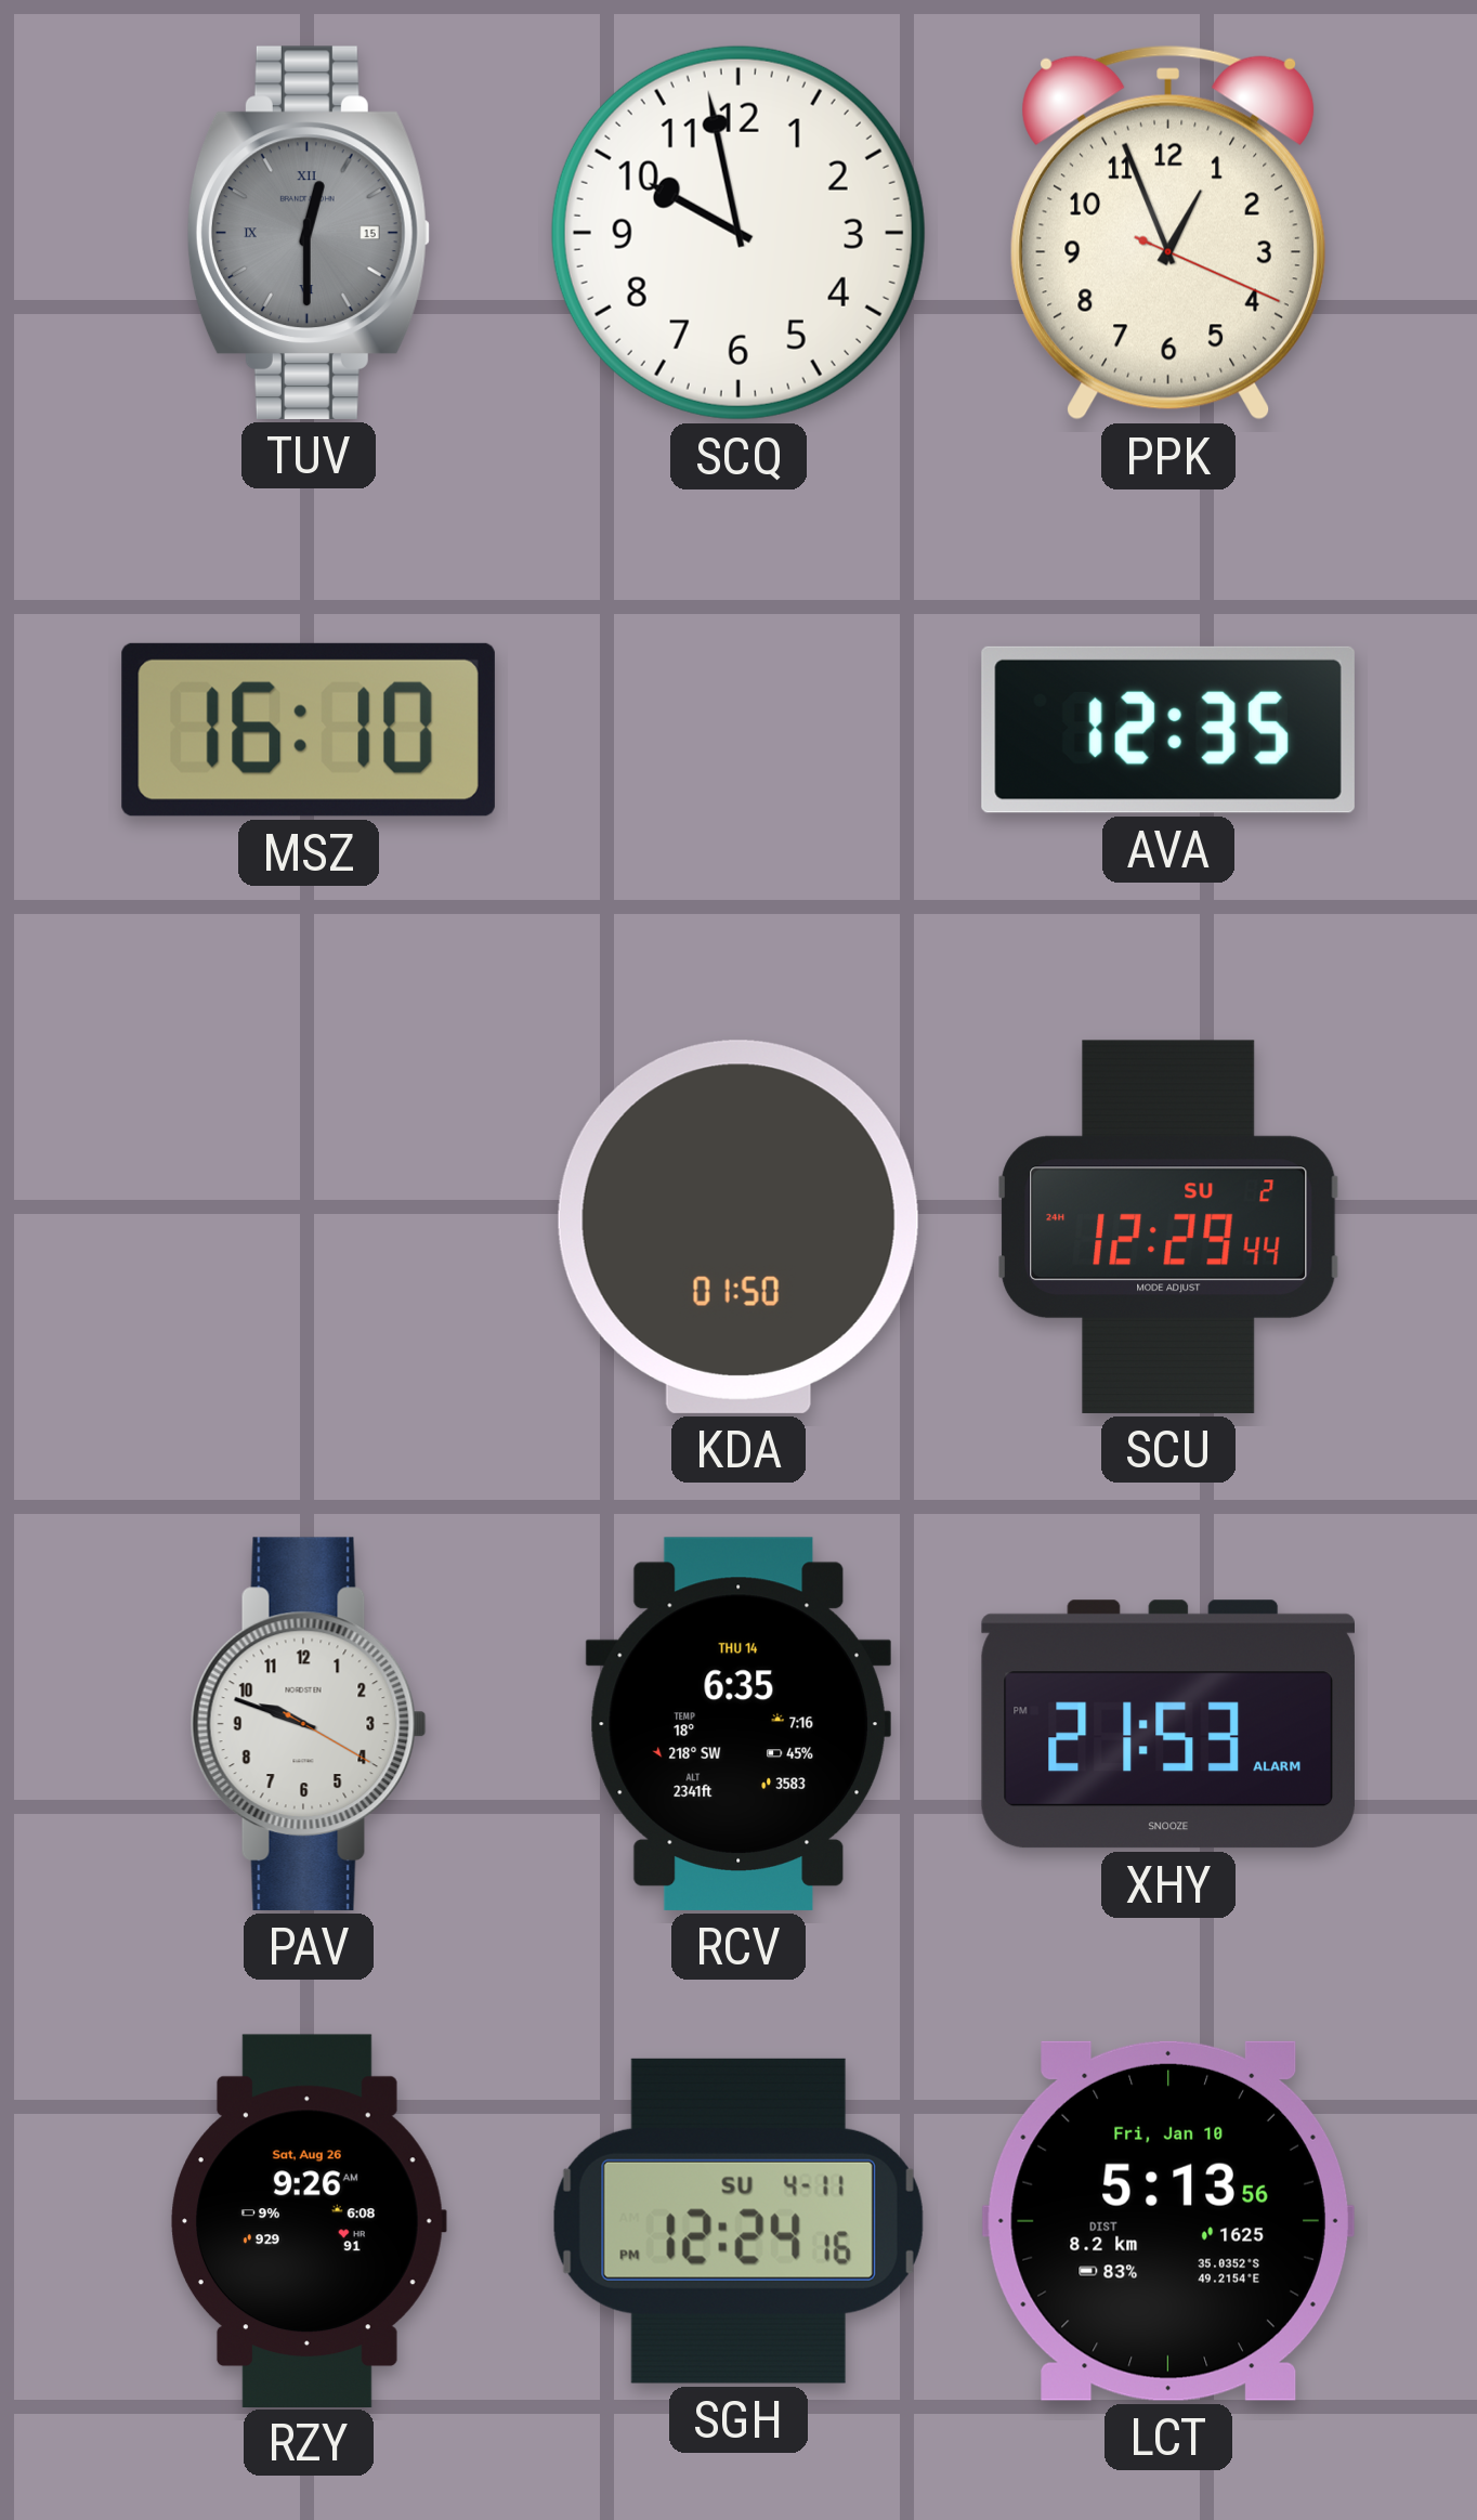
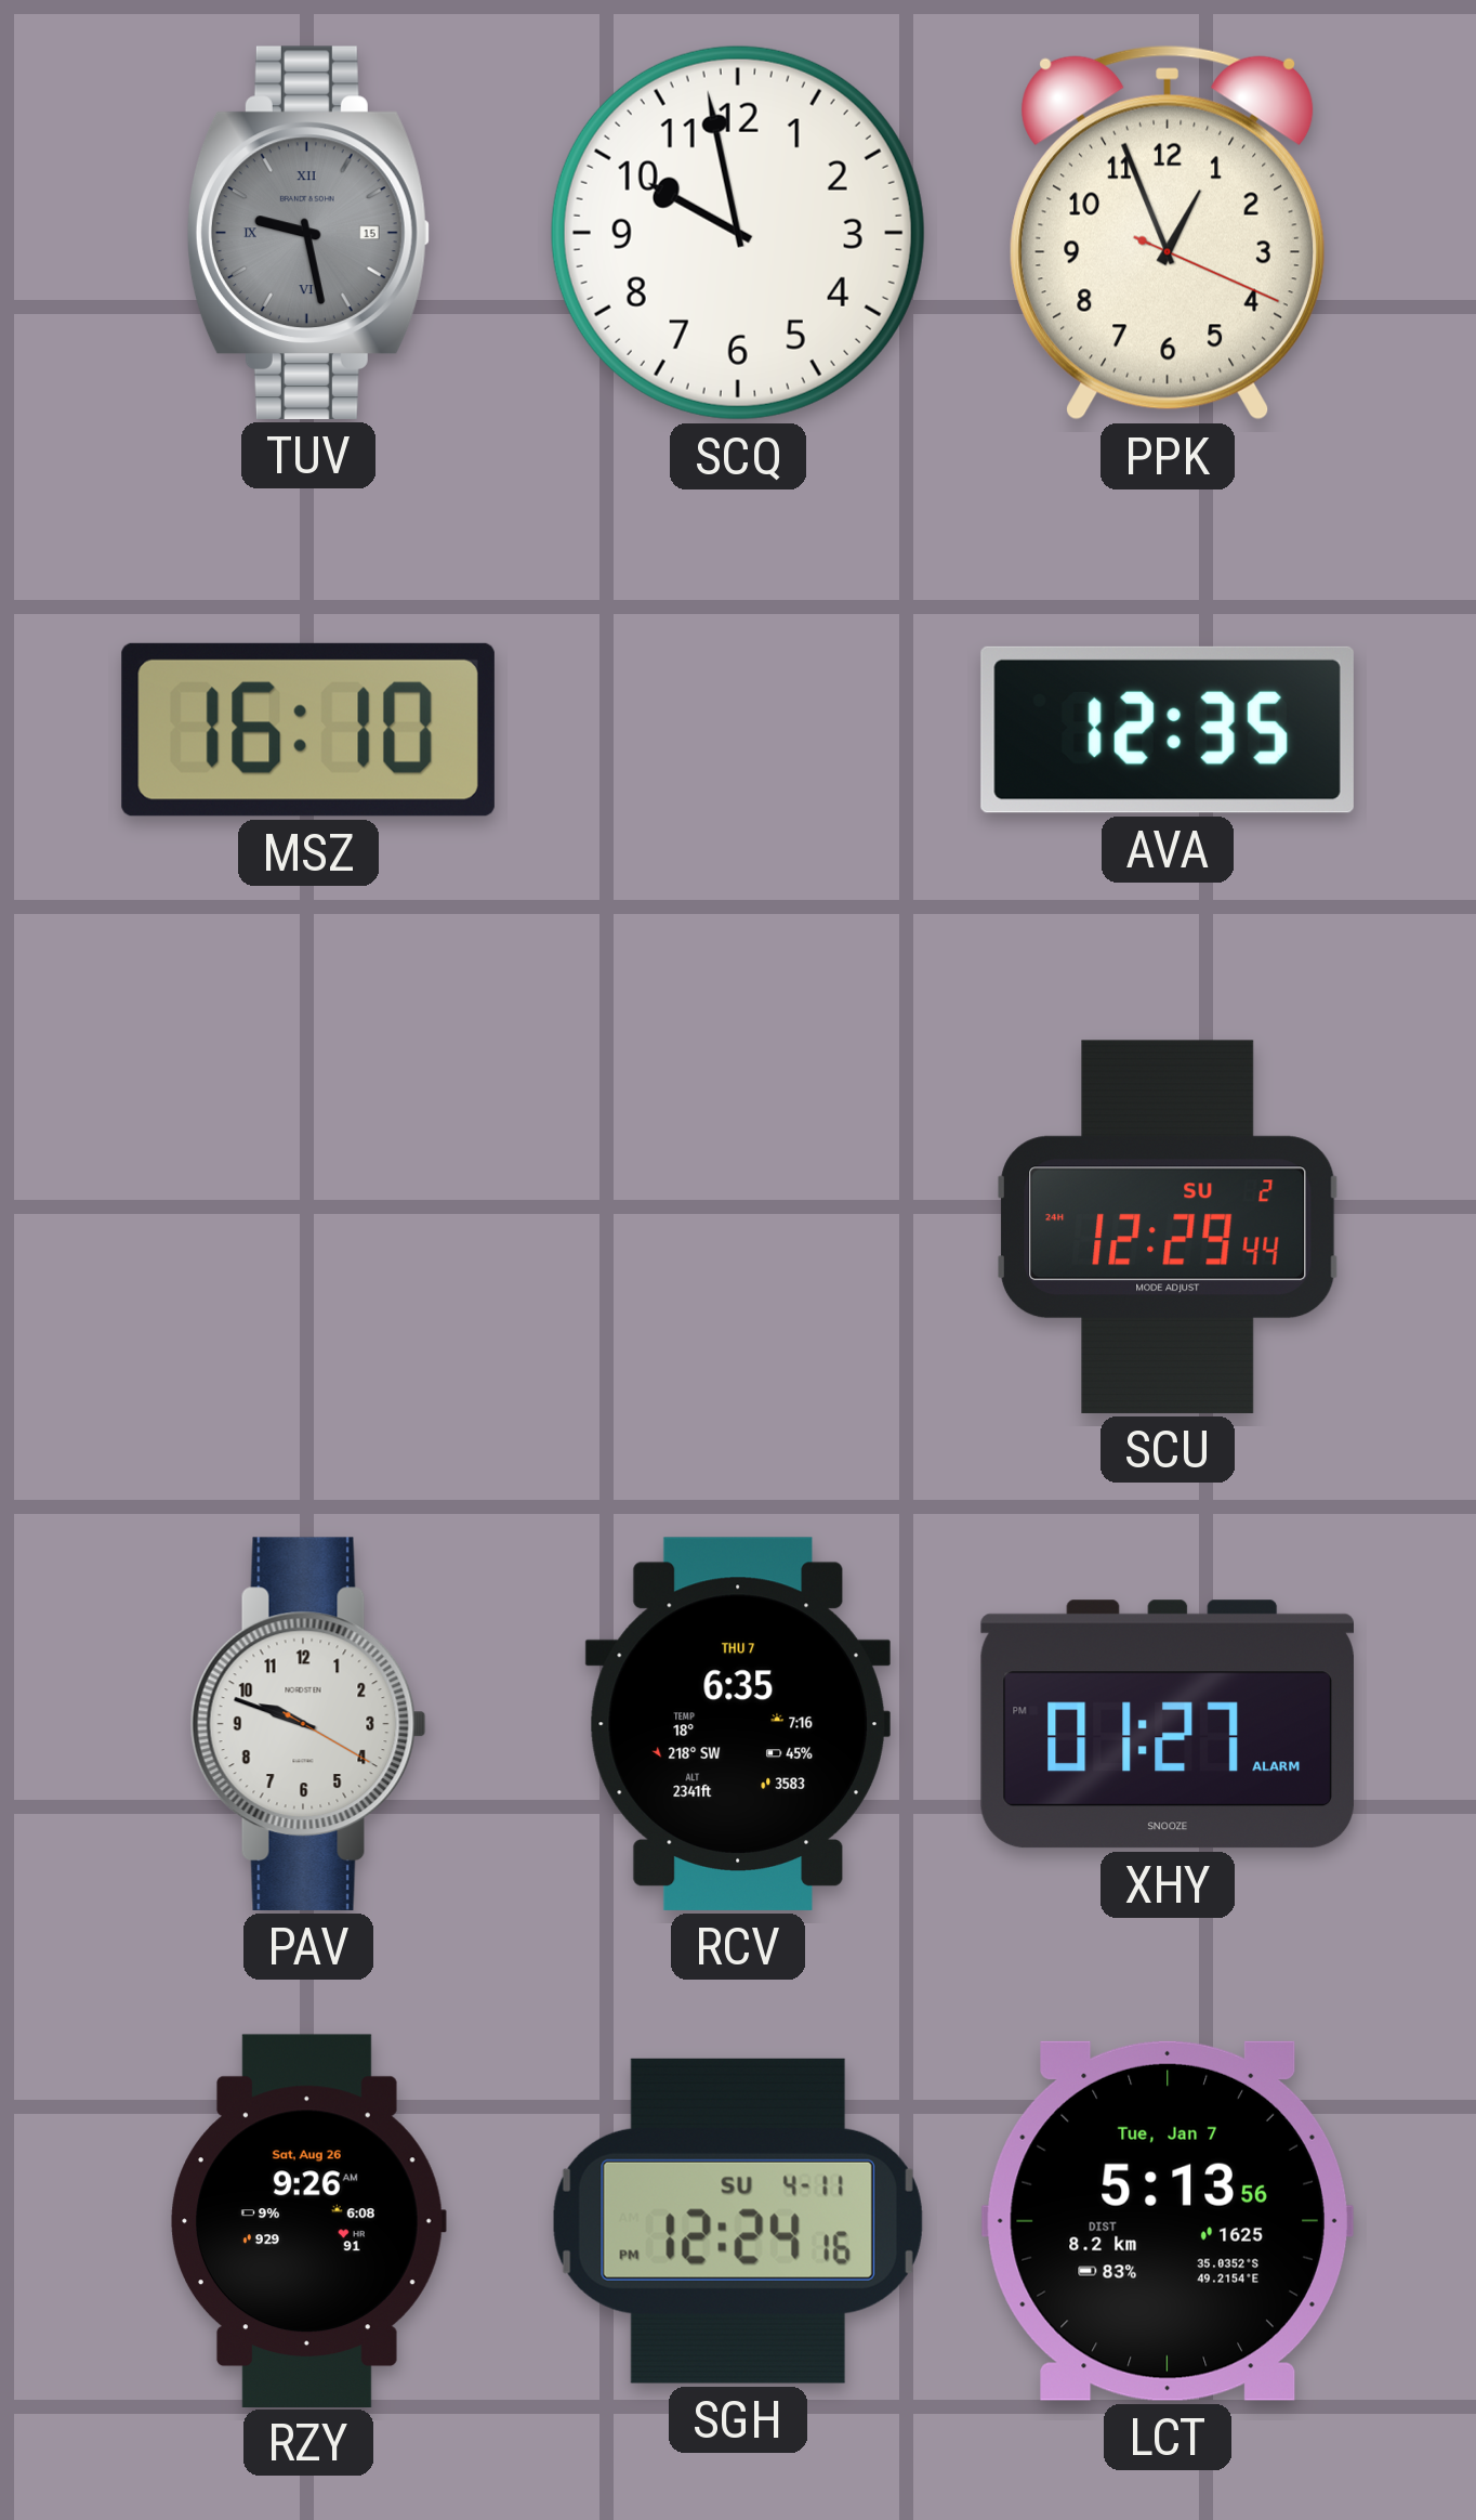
TUV: 12:30 -> 9:28 (307, 233)
KDA: 01:50 -> none (738, 1227)
RCV date: THU 14 -> THU 7 (738, 1724)
XHY: 21:53 -> 01:27 (1168, 1724)
LCT date: Fri, Jan 10 -> Tue, Jan 7 (1168, 2221)
